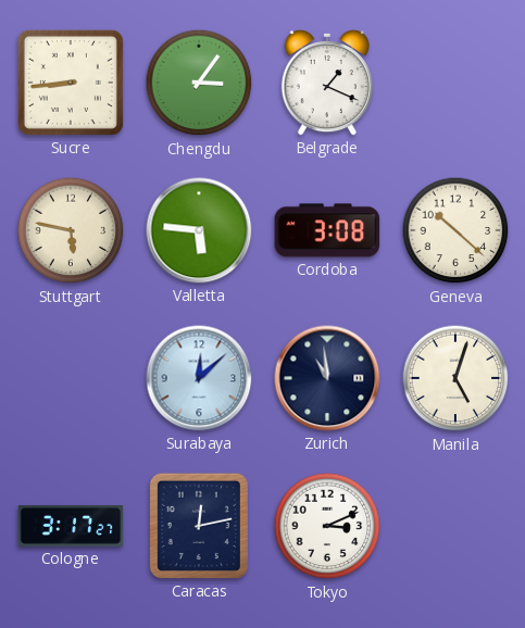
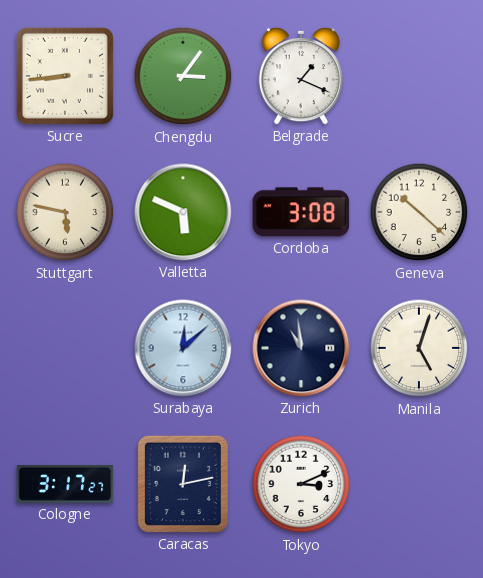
Valletta: 5:46 -> 5:49 (183, 212)
